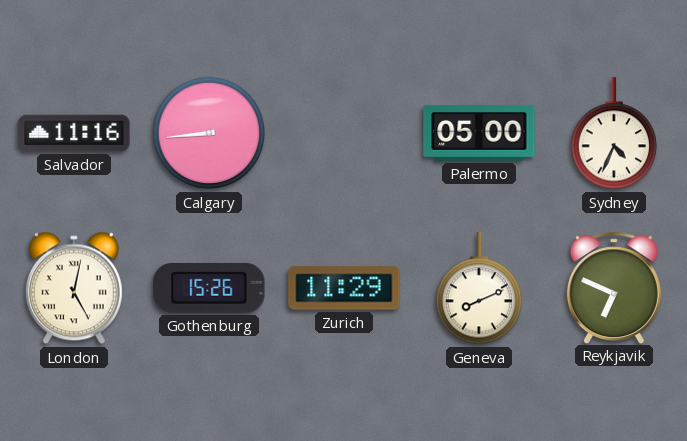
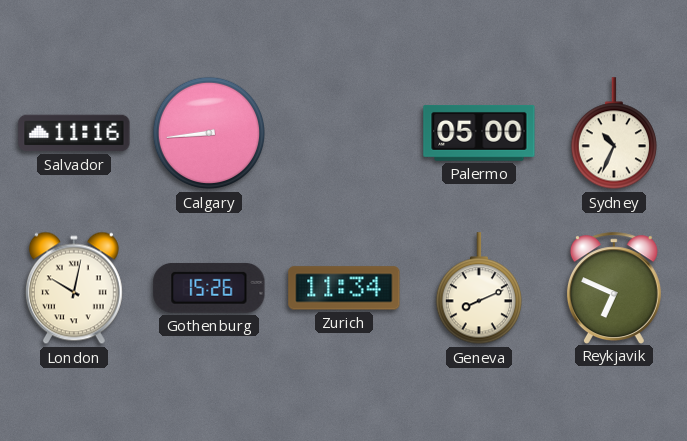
Sydney: 4:34 -> 10:34 (614, 134)
London: 5:02 -> 10:02 (74, 288)
Zurich: 11:29 -> 11:34 (344, 288)
